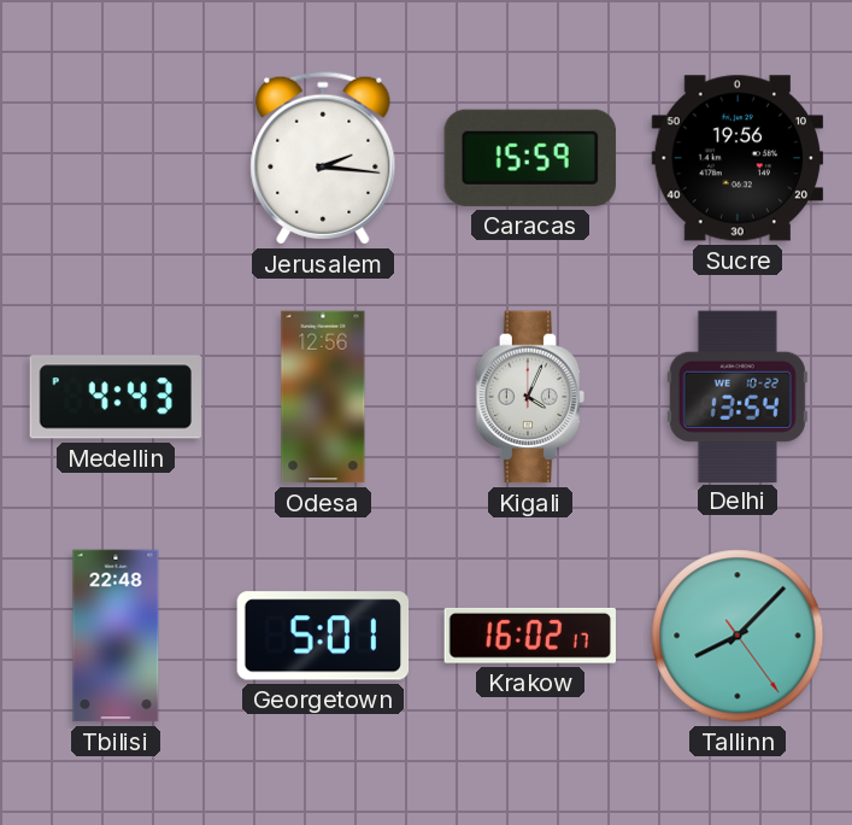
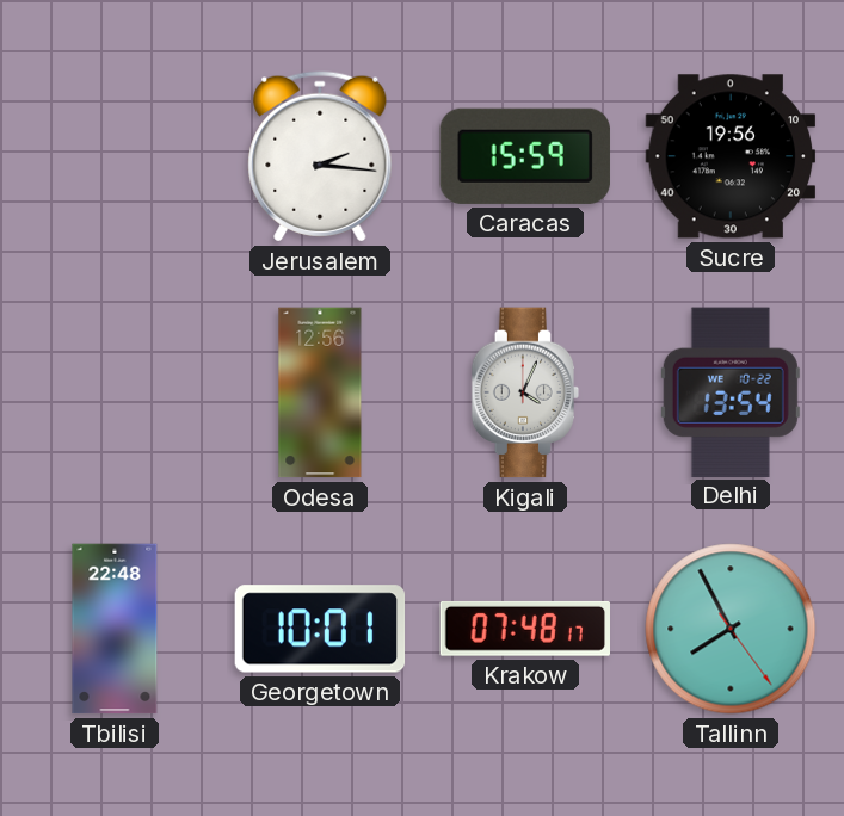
Medellin: 4:43 -> none (114, 397)
Georgetown: 5:01 -> 10:01 (320, 629)
Krakow: 16:02 -> 07:48 (524, 629)
Tallinn: 8:07 -> 7:55 (731, 629)
